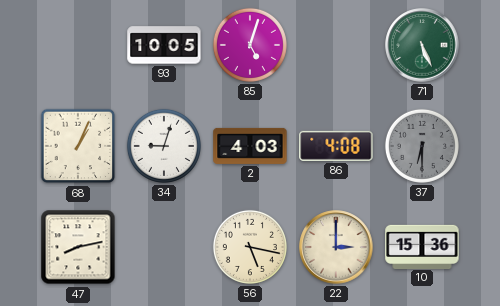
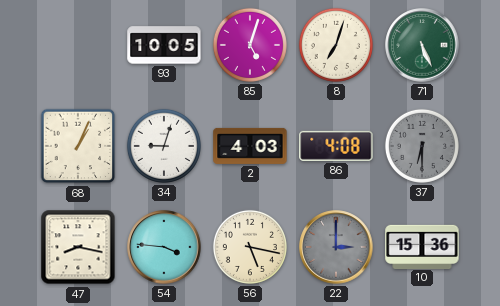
8: none -> 7:03 (336, 45)
47: 8:13 -> 8:17 (78, 247)
54: none -> 3:46 (164, 247)
22 dial: cream -> grey (336, 247)
